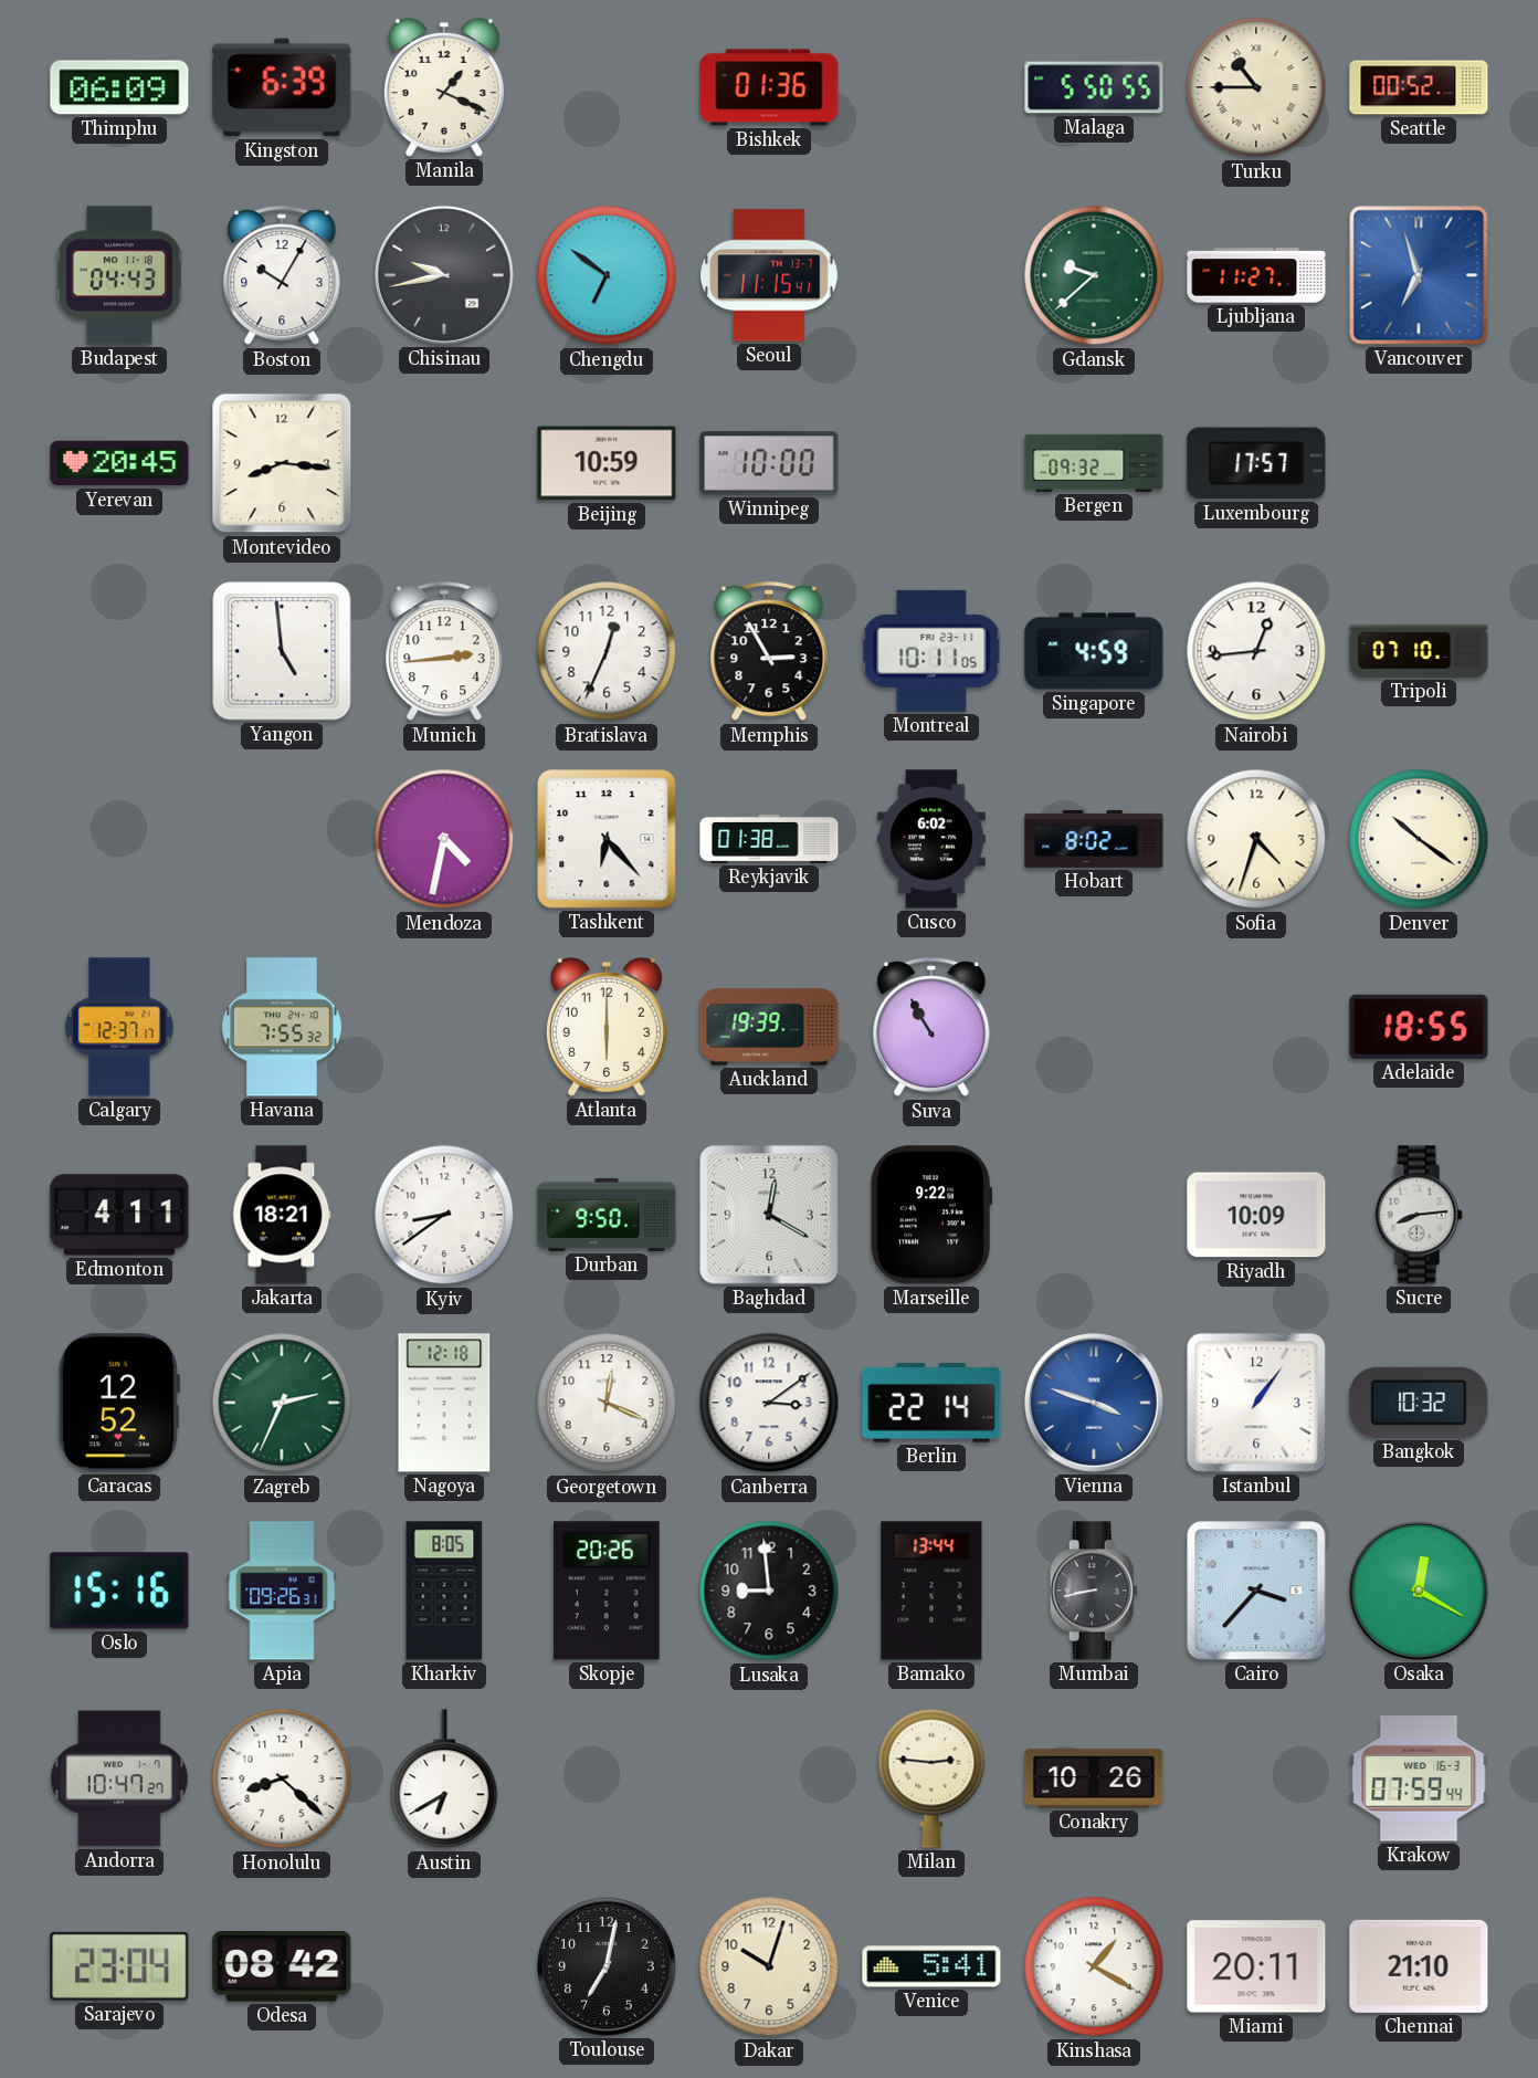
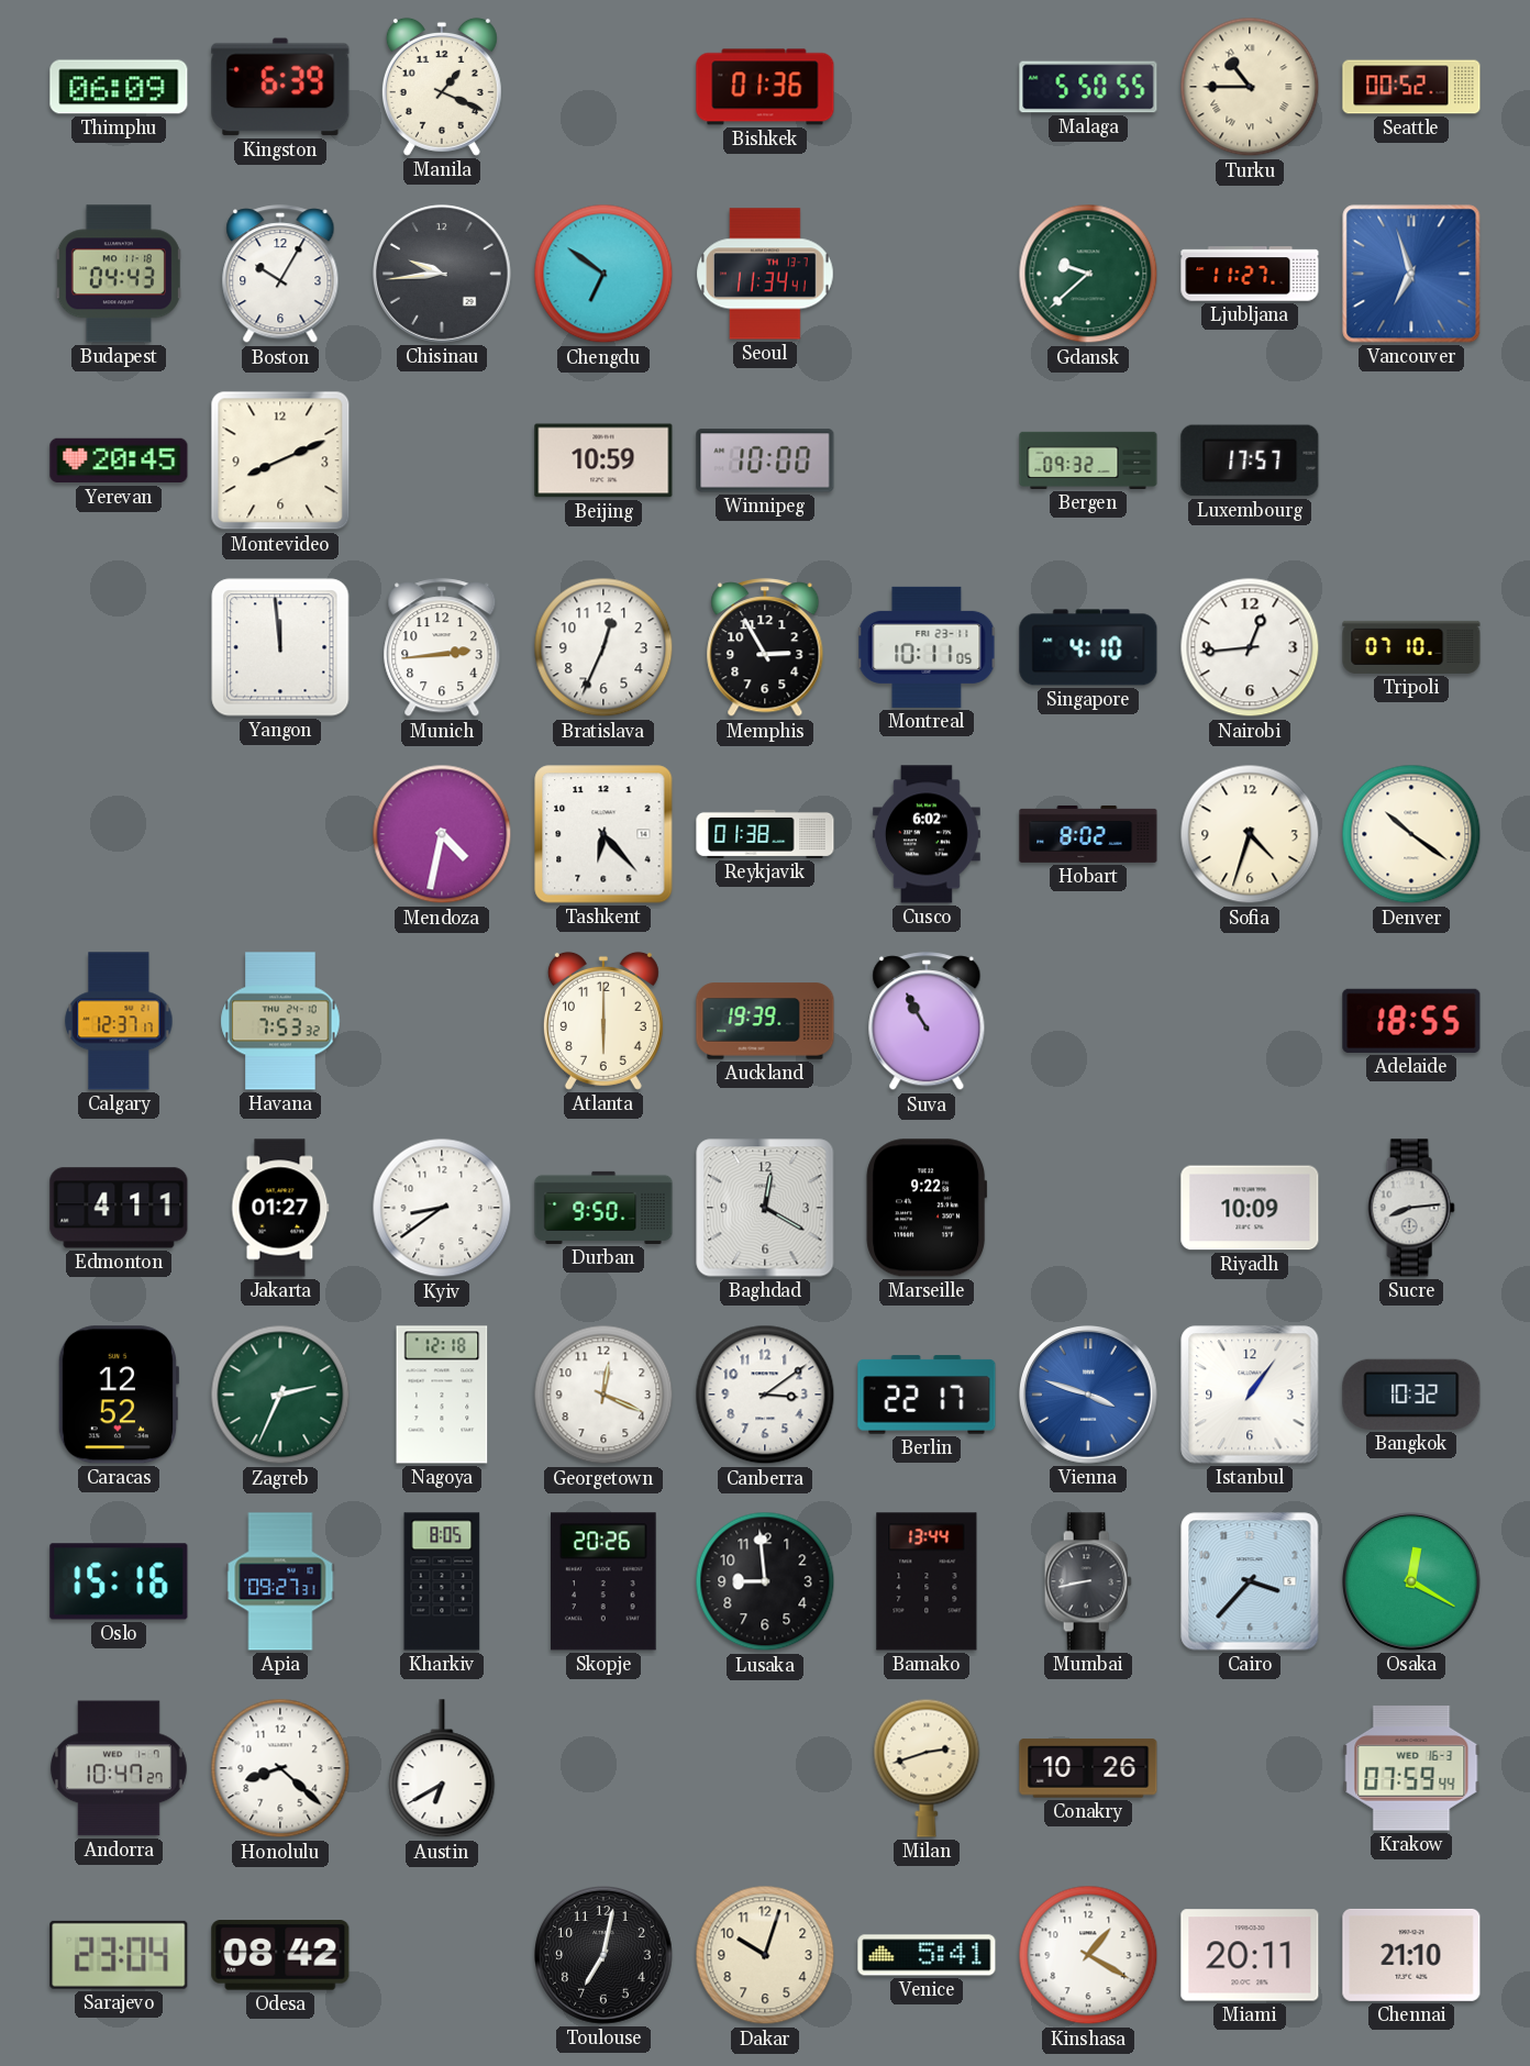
Chisinau: 9:43 -> 9:44 (443, 275)
Seoul: 11:15 -> 11:34 (765, 274)
Montevideo: 8:16 -> 8:11 (280, 460)
Yangon: 4:59 -> 11:59 (280, 647)
Singapore: 4:59 -> 4:10 (1088, 647)
Havana: 7:55 -> 7:53 (280, 1021)
Jakarta: 18:21 -> 01:27 (280, 1208)
Berlin: 22:14 -> 22:17 (927, 1395)
Apia: 09:26 -> 09:27 (280, 1581)
Milan: 2:46 -> 2:42 (927, 1768)
